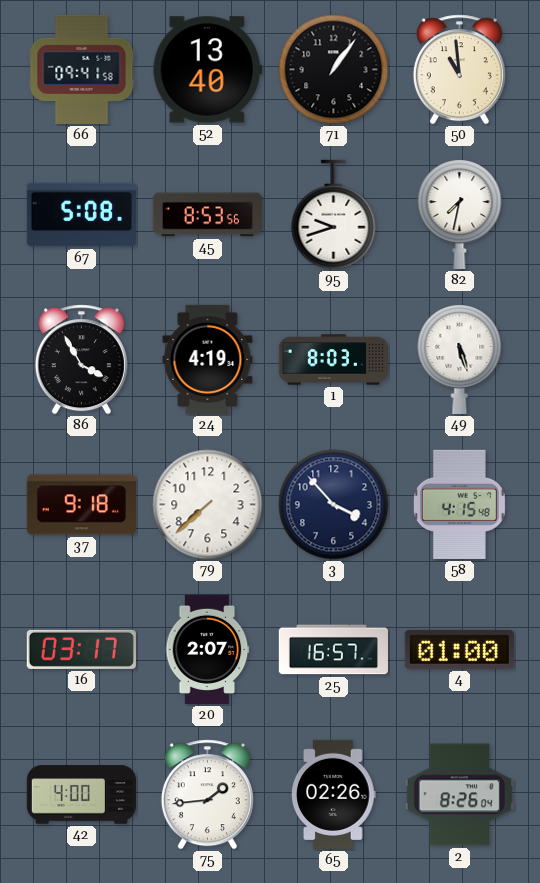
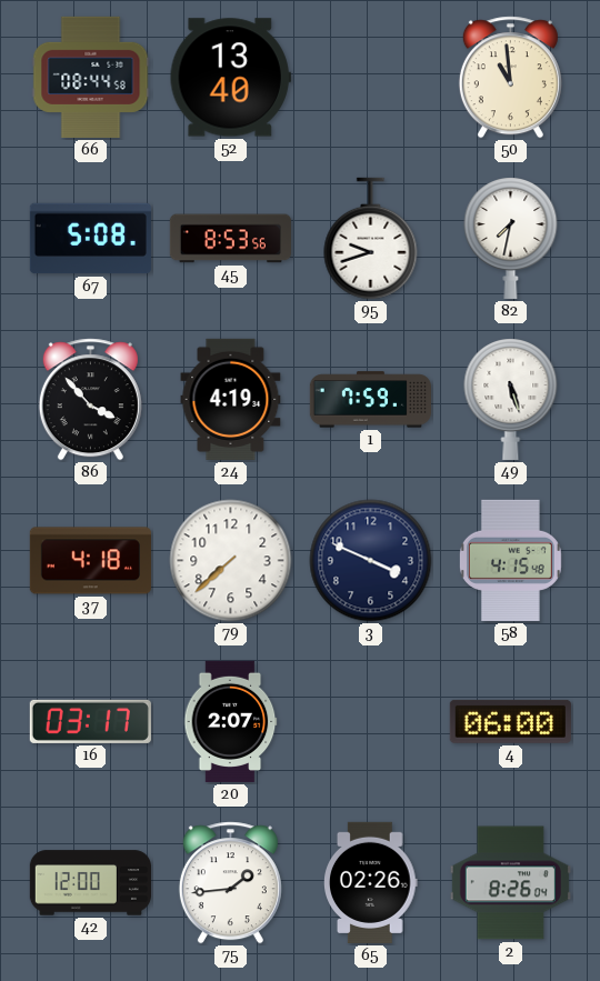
66: 09:41 -> 08:44 (91, 77)
71: 1:06 -> none (334, 70)
86: 3:55 -> 3:53 (90, 400)
1: 8:03 -> 7:59 (370, 400)
37: 9:18 -> 4:18 (90, 561)
3: 3:53 -> 3:49 (371, 561)
25: 16:57 -> none (333, 650)
4: 01:00 -> 06:00 (510, 721)
42: 4:00 -> 12:00 (90, 883)
